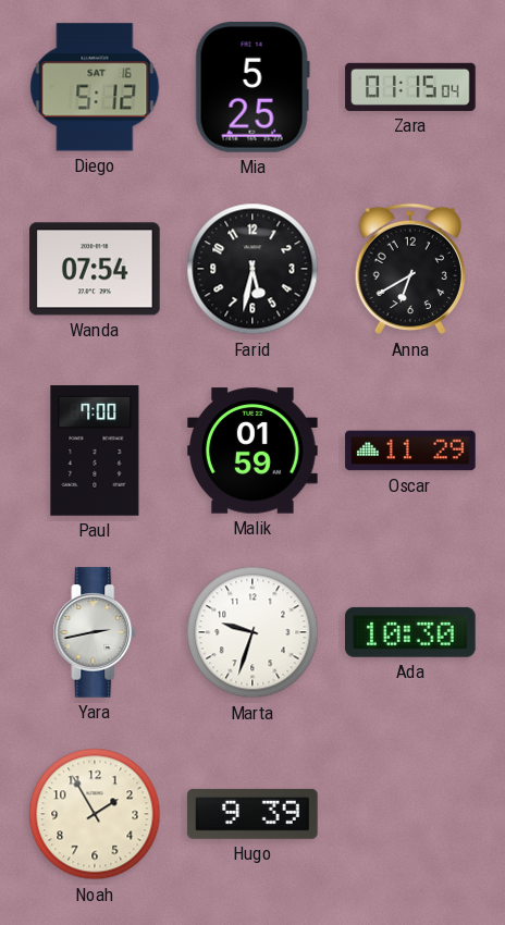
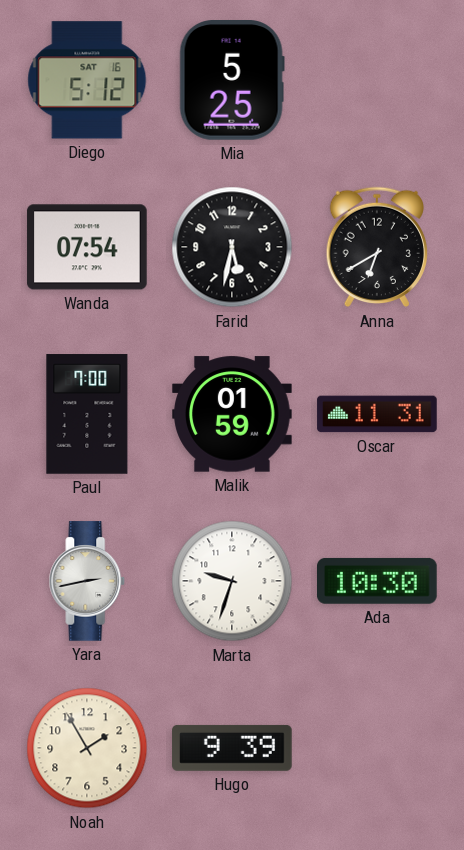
Zara: 01:15 -> none (410, 87)
Oscar: 11:29 -> 11:31 (377, 414)
